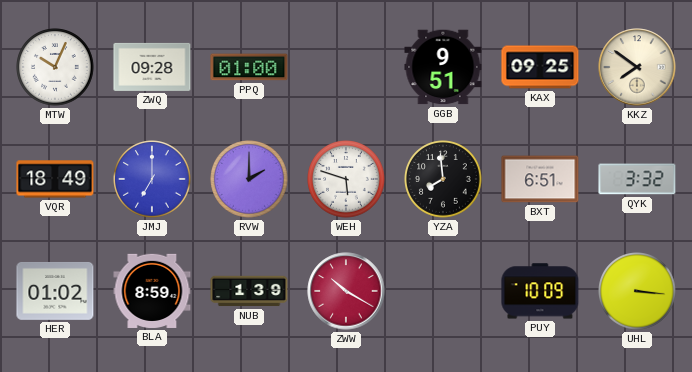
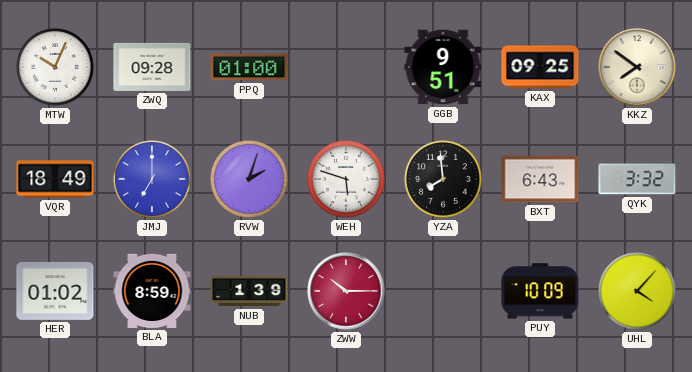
RVW: 2:00 -> 2:03 (249, 179)
BXT: 6:51 -> 6:43 (540, 179)
ZWW: 10:20 -> 10:15 (346, 291)
UHL: 3:16 -> 4:07 (637, 291)
